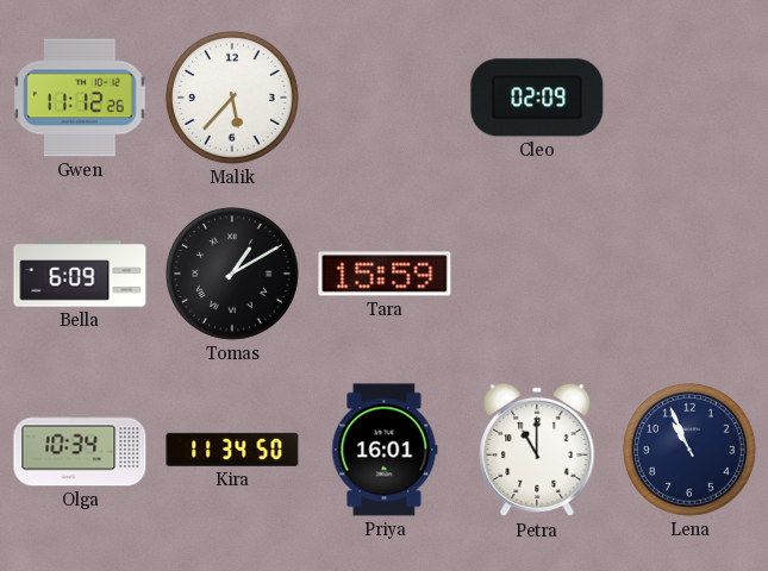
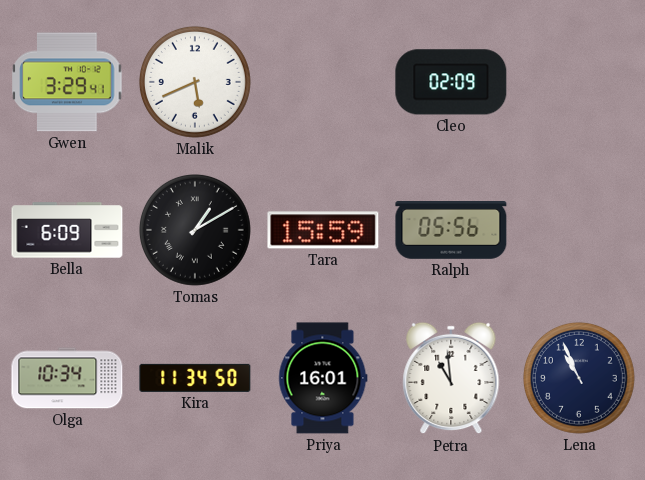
Gwen: 11:12 -> 3:29 (67, 82)
Malik: 5:37 -> 5:41 (195, 82)
Ralph: none -> 05:56 (451, 231)
Petra: 11:00 -> 10:59 (451, 378)
